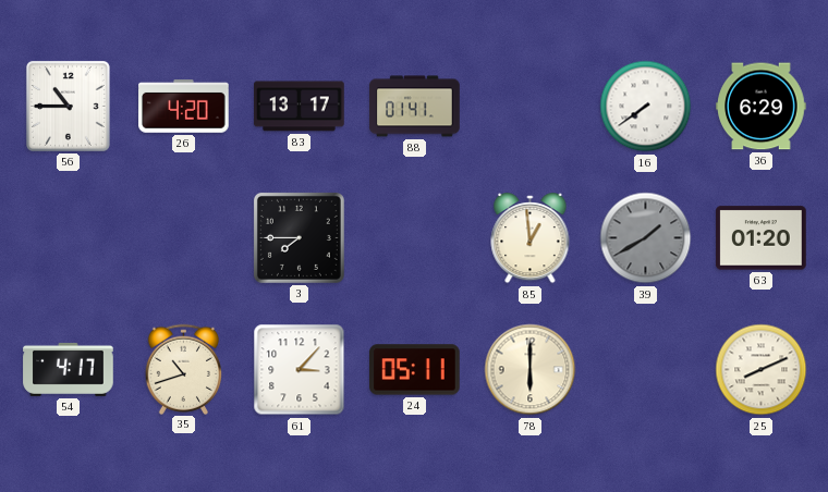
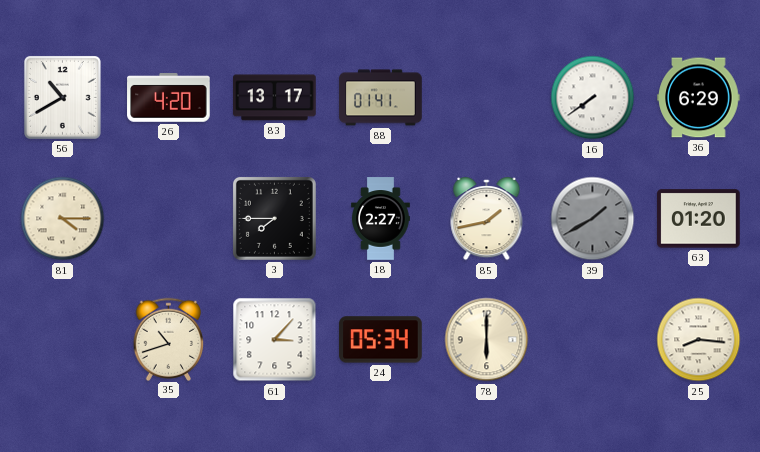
56: 10:45 -> 10:40 (62, 97)
81: none -> 4:15 (63, 219)
18: none -> 2:27 (381, 219)
85: 12:59 -> 1:43 (487, 220)
54: 4:17 -> none (69, 369)
24: 05:11 -> 05:34 (381, 340)
25: 8:11 -> 8:16 (699, 340)
